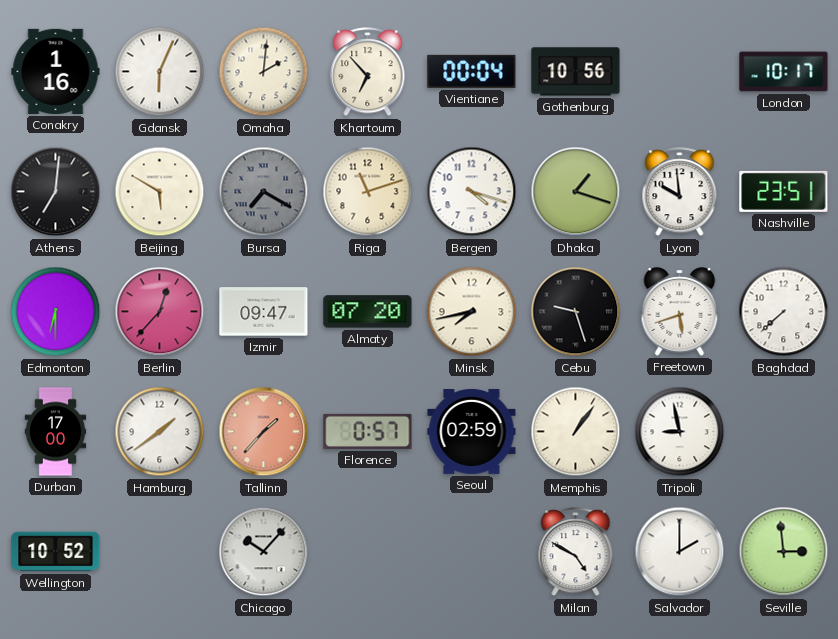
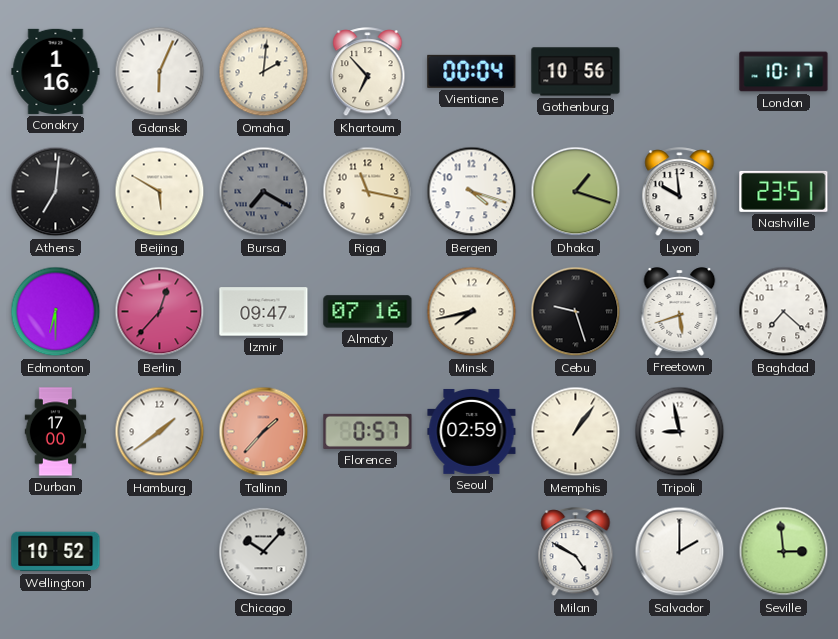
Riga: 11:12 -> 11:17 (368, 192)
Almaty: 07:20 -> 07:16 (368, 312)
Baghdad: 7:38 -> 7:22 (784, 312)
